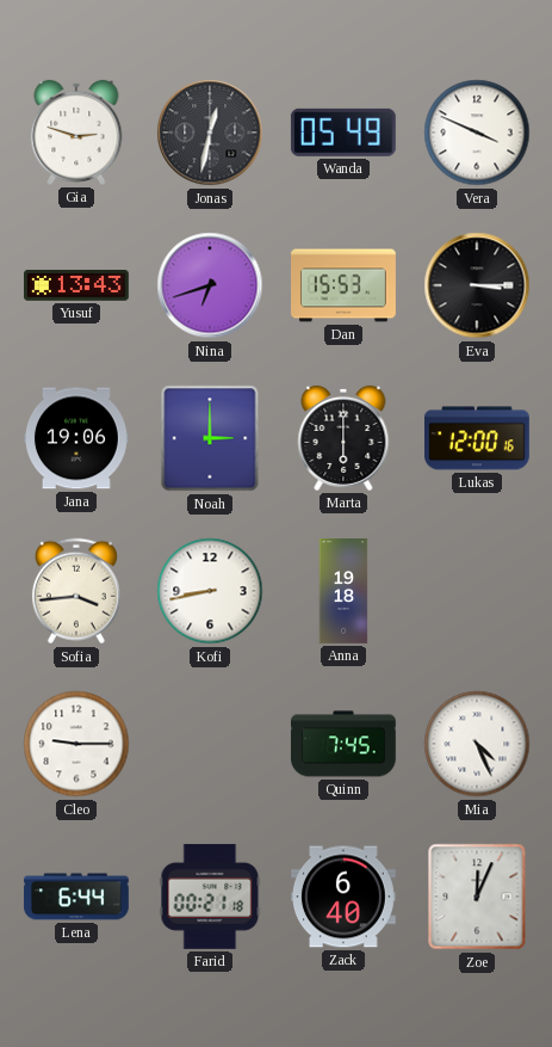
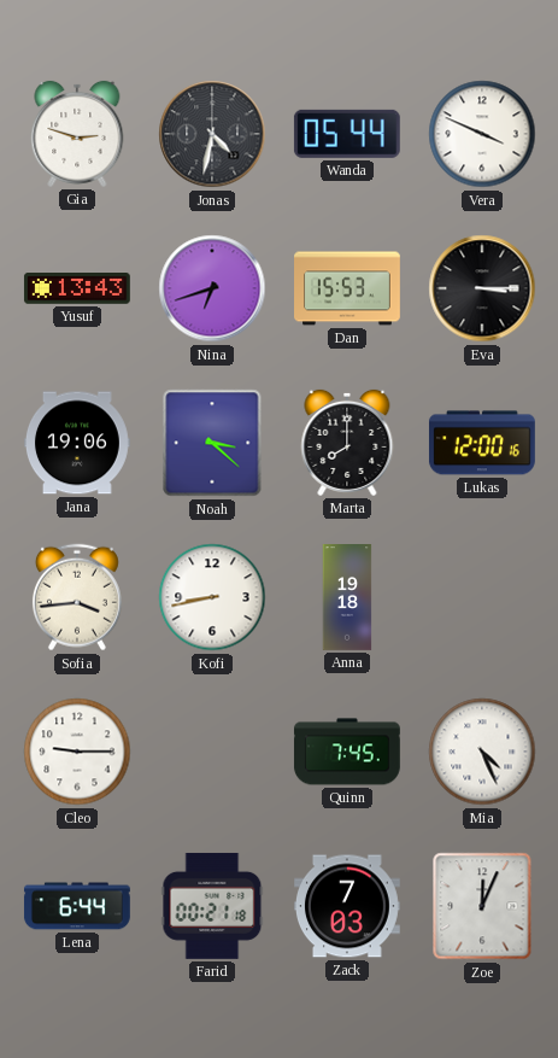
Jonas: 12:32 -> 4:32 (212, 134)
Wanda: 05:49 -> 05:44 (347, 134)
Noah: 3:00 -> 3:22 (212, 443)
Marta: 6:00 -> 8:00 (347, 443)
Zack: 6:40 -> 7:03 (348, 906)
